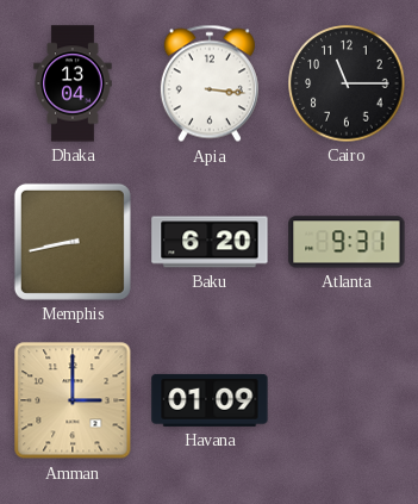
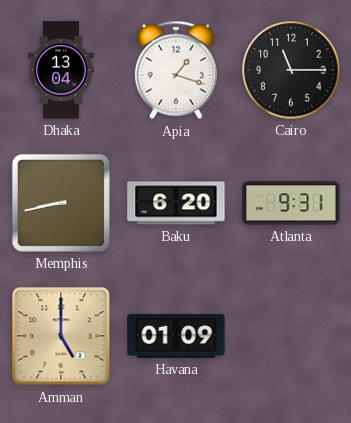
Apia: 3:16 -> 1:18 (176, 70)
Amman: 3:00 -> 5:00 (61, 336)
